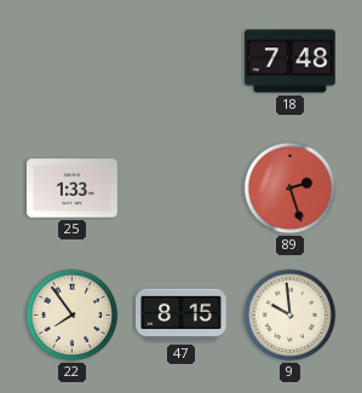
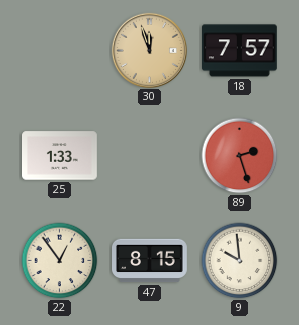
30: none -> 11:57 (149, 50)
18: 7:48 -> 7:57 (240, 51)
22: 7:54 -> 12:54 (60, 261)
